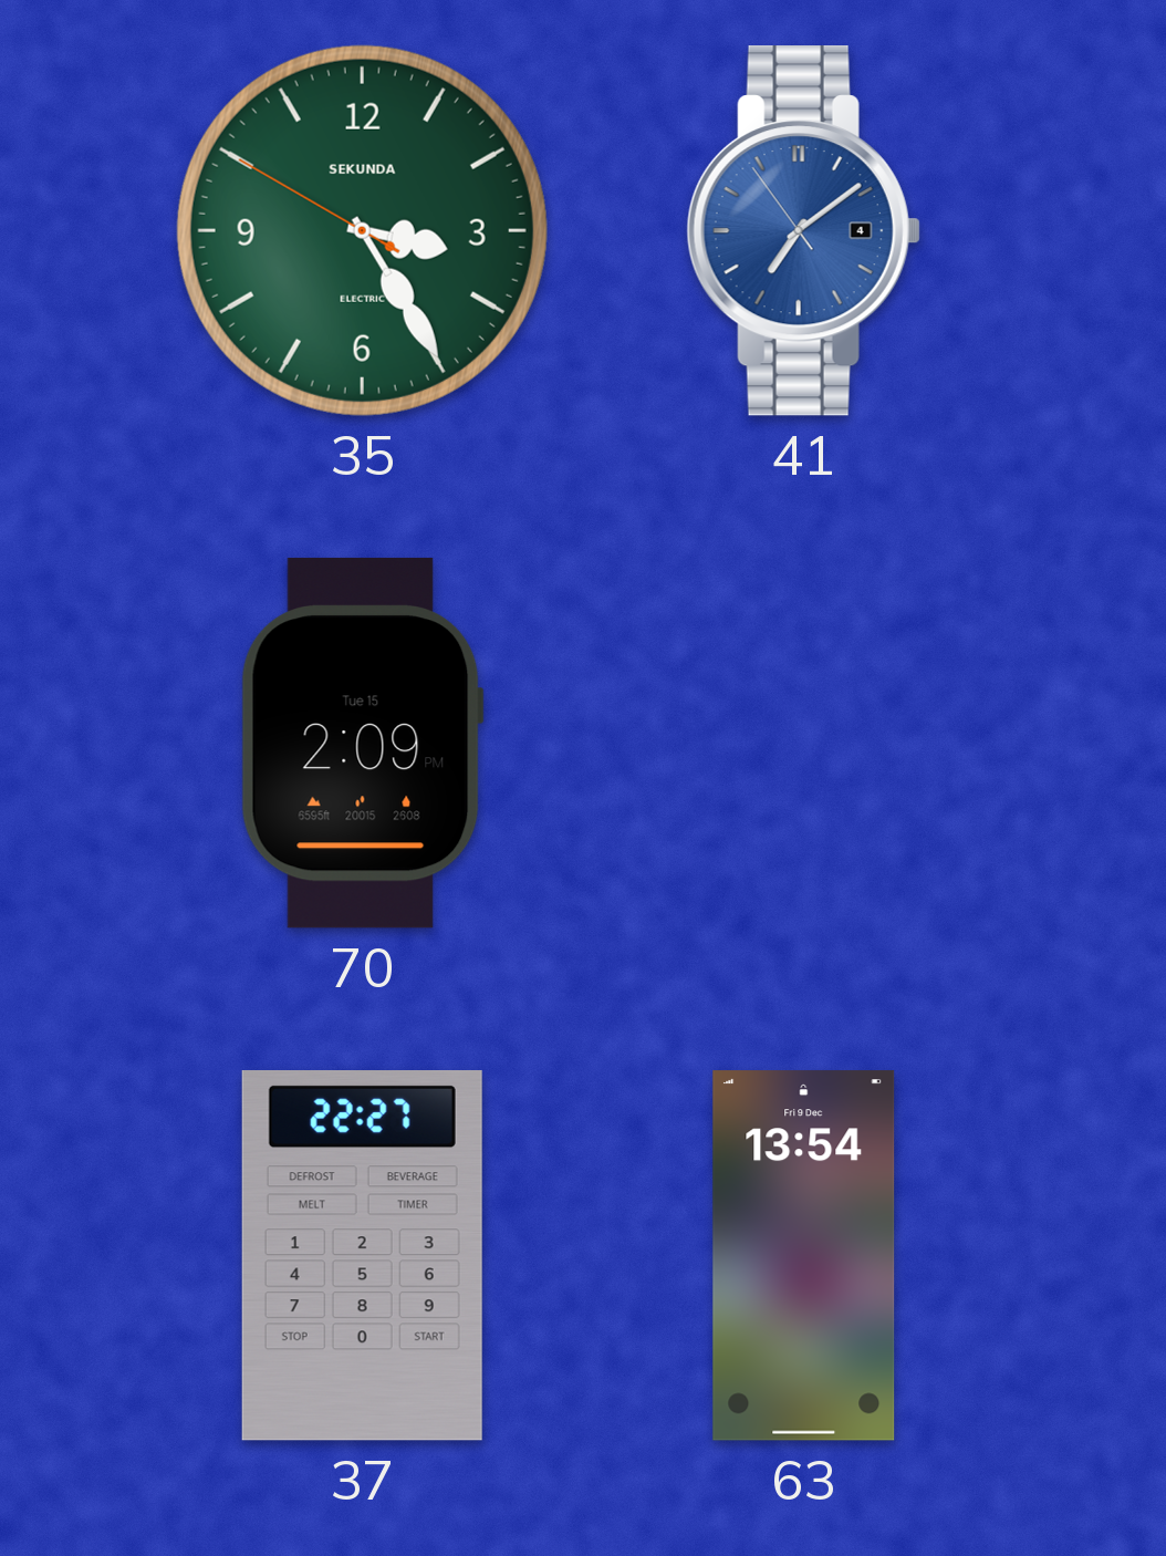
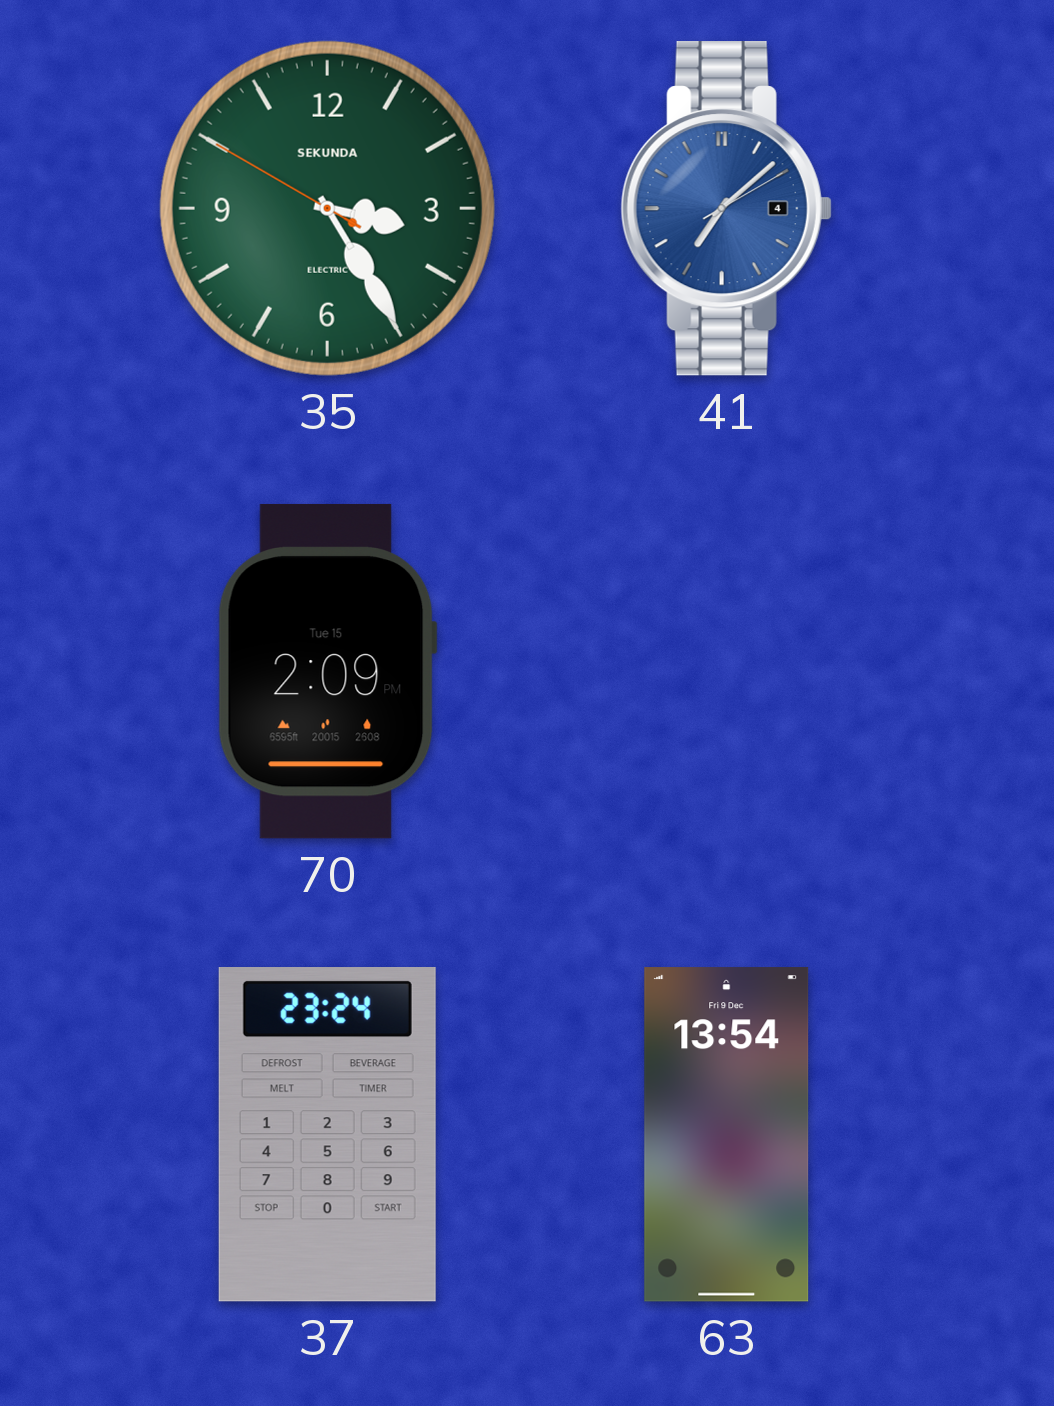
41: 7:08:54 -> 7:08:10 (726, 209)
37: 22:27 -> 23:24 (327, 1135)
